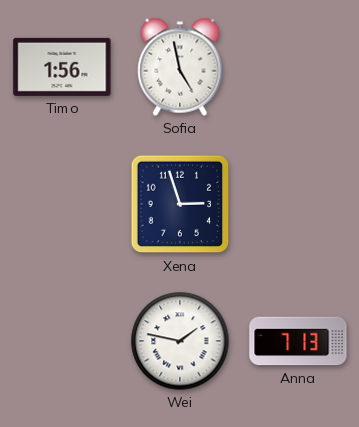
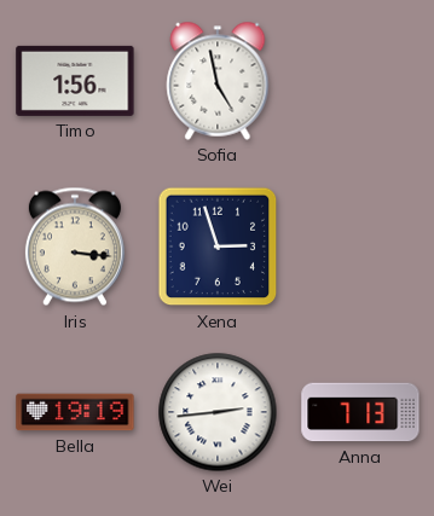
Iris: none -> 3:16 (75, 247)
Bella: none -> 19:19 (75, 412)
Wei: 1:47 -> 2:44 (218, 412)
